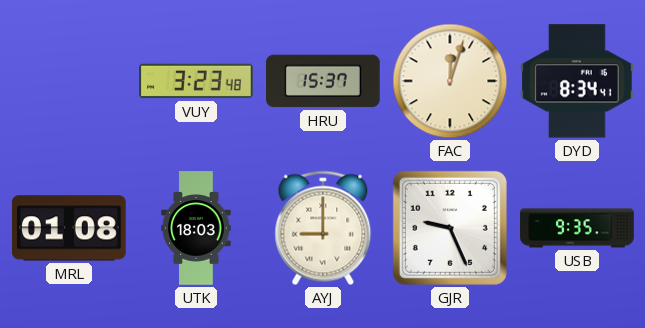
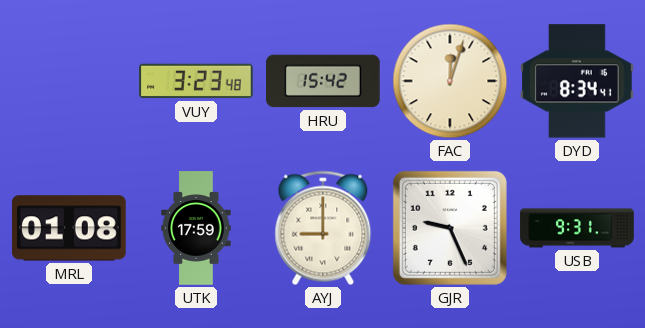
HRU: 15:37 -> 15:42 (323, 81)
UTK: 18:03 -> 17:59 (196, 228)
USB: 9:35 -> 9:31 (577, 228)
